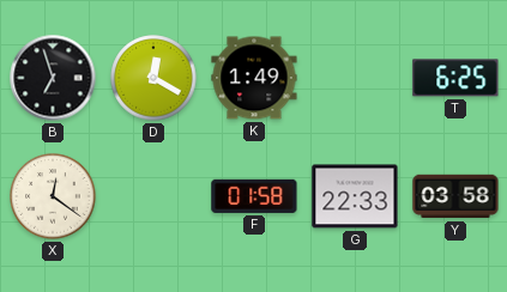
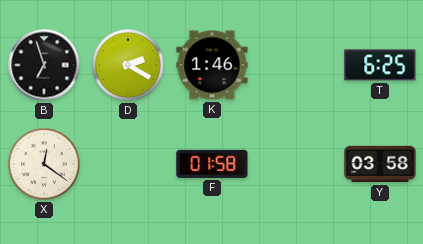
D: 12:20 -> 2:20 (128, 65)
K: 1:49 -> 1:46 (212, 65)
G: 22:33 -> none (355, 196)
